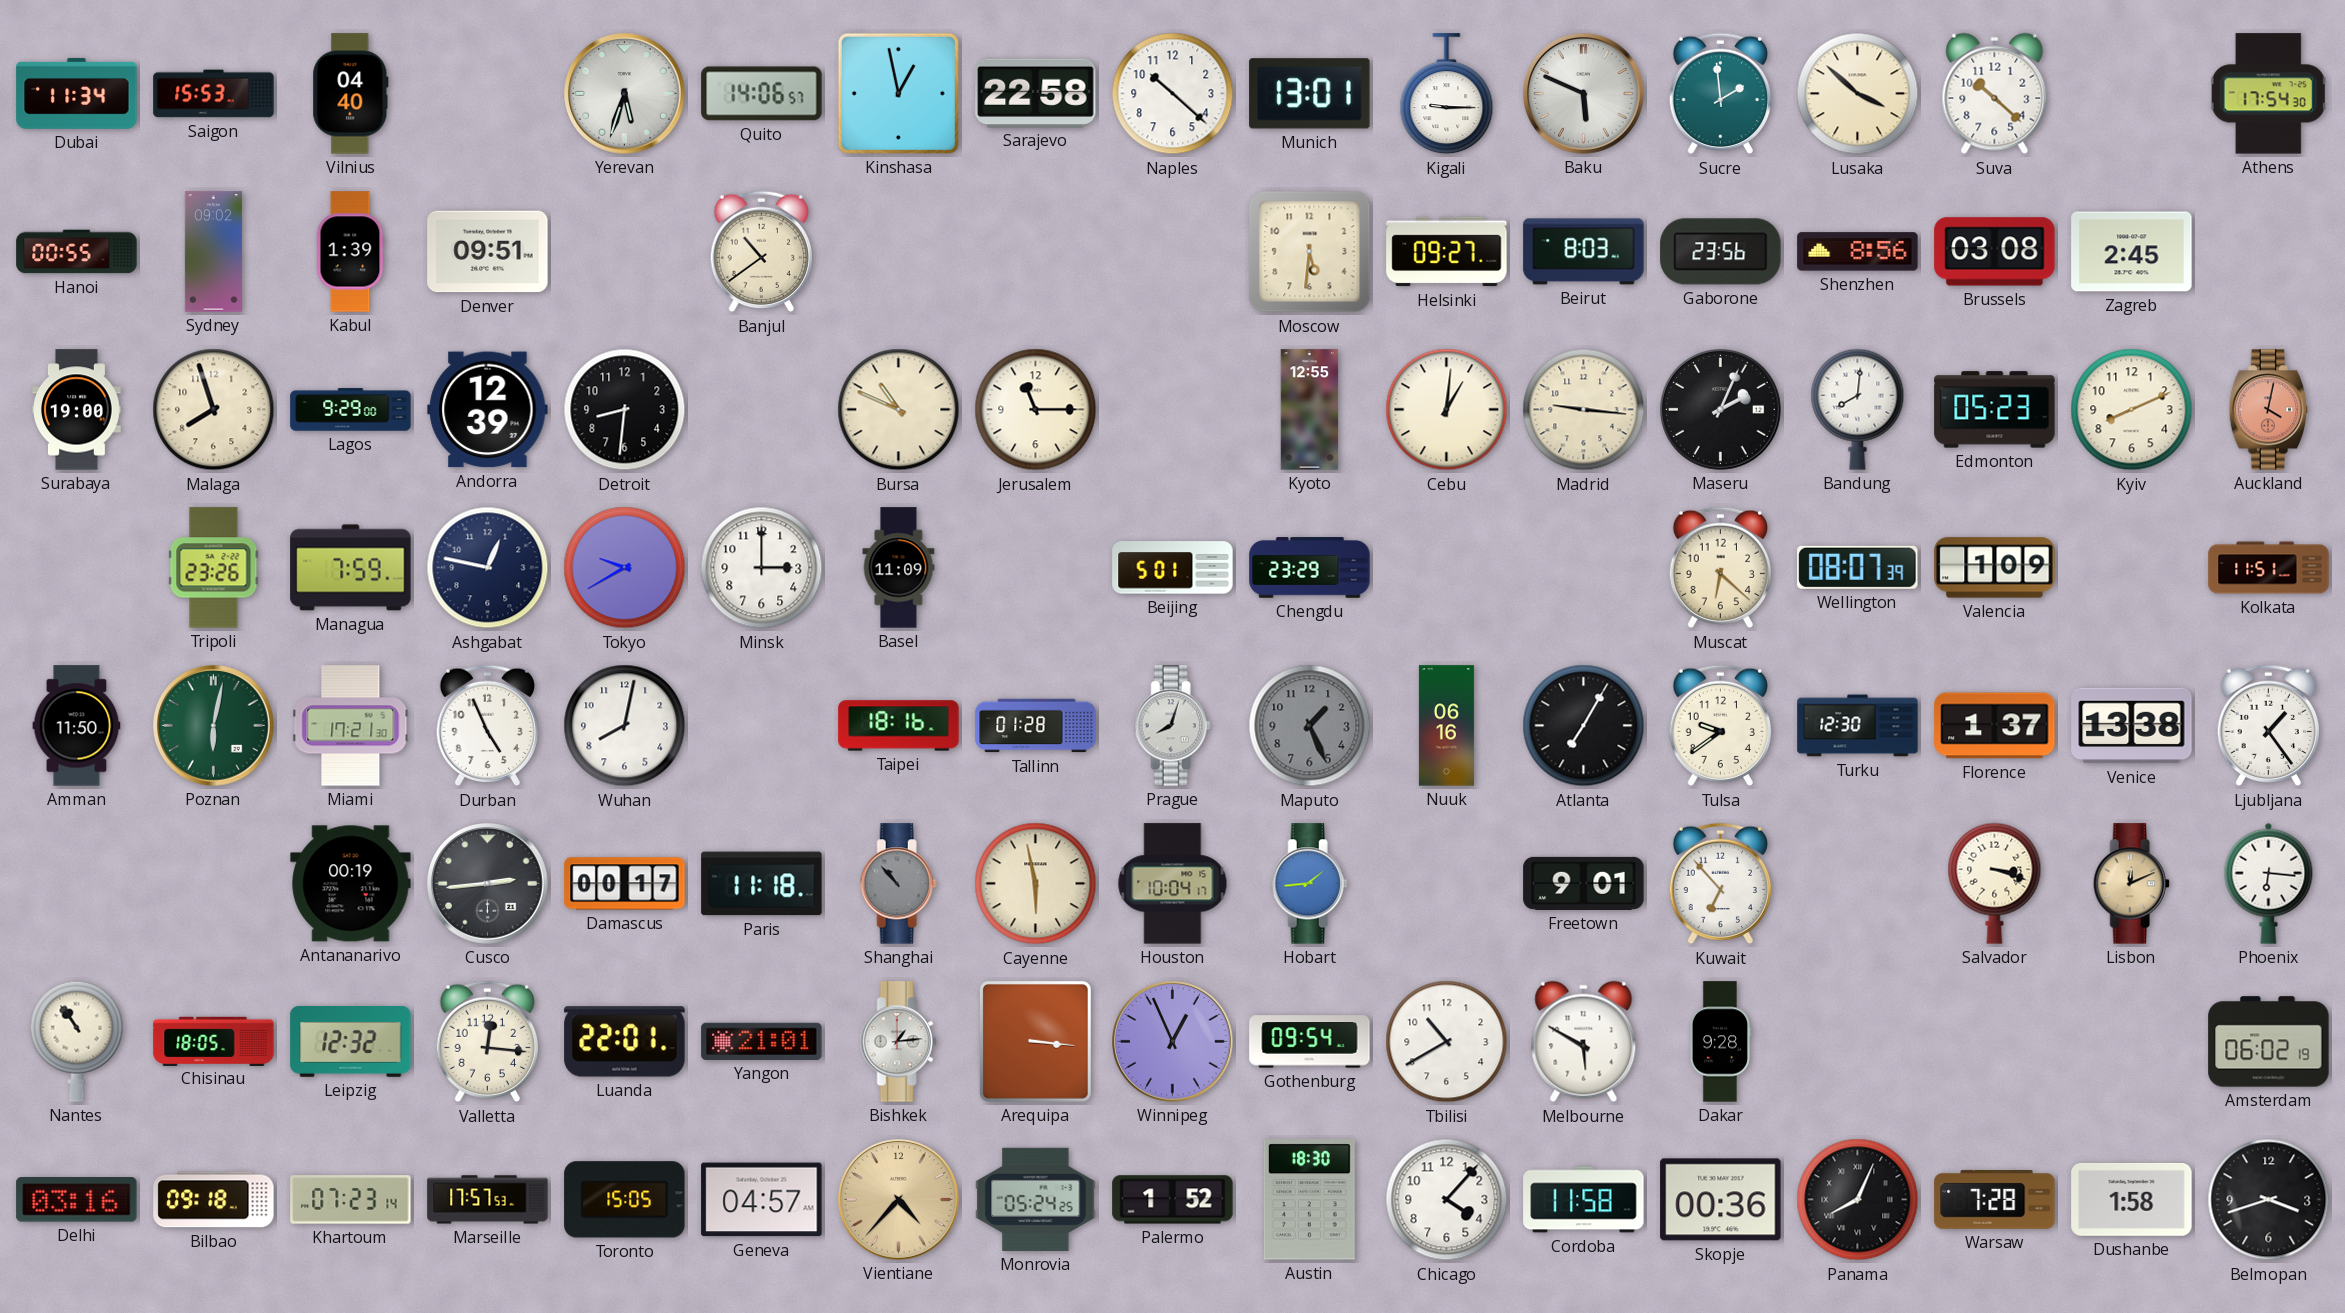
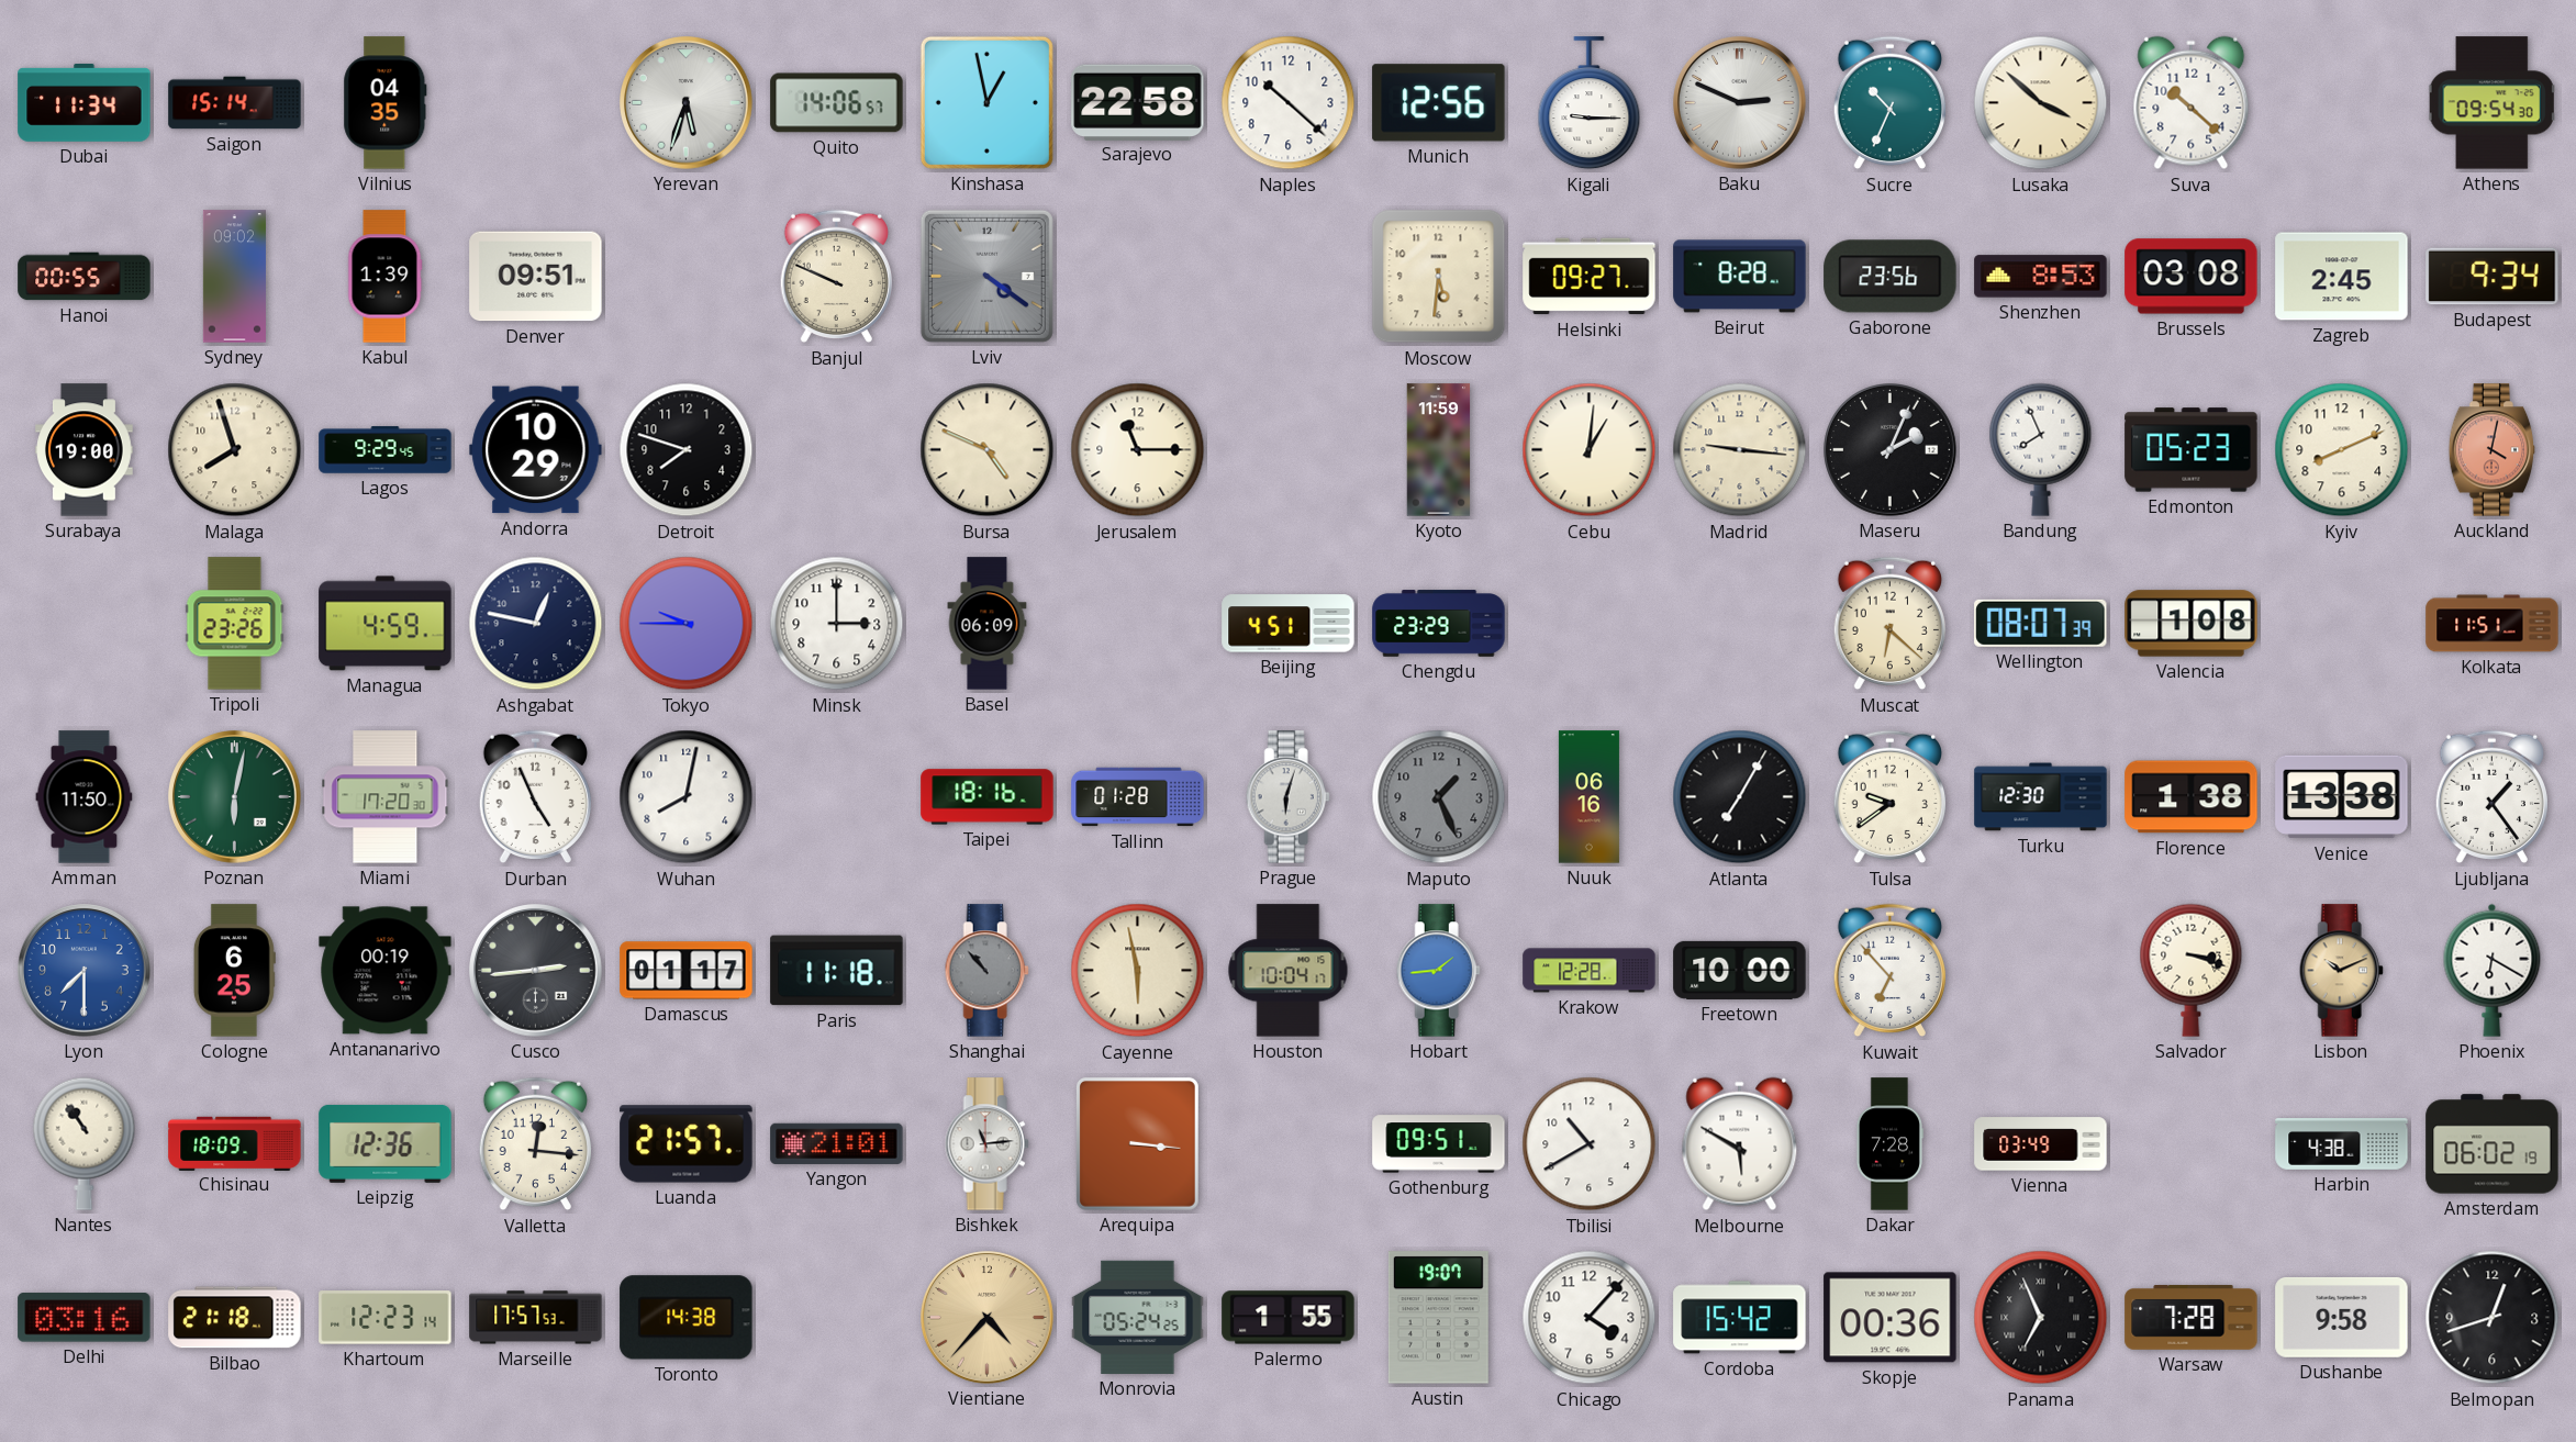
Saigon: 15:53 -> 15:14 (235, 103)
Vilnius: 04:40 -> 04:35 (386, 103)
Munich: 13:01 -> 12:56 (1439, 103)
Baku: 5:49 -> 2:49 (1740, 103)
Sucre: 1:59 -> 10:34 (1889, 103)
Athens: 17:54 -> 09:54 (2493, 103)
Banjul: 10:39 -> 9:49 (836, 277)
Lviv: none -> 4:21 (986, 276)
Beirut: 8:03 -> 8:28 (1740, 277)
Shenzhen: 8:56 -> 8:53 (2041, 277)
Budapest: none -> 9:34 (2493, 277)
Lagos: 9:29:00 -> 9:29:45 (386, 450)
Andorra: 12:39 -> 10:29 (536, 450)
Detroit: 8:31 -> 7:48 (687, 450)
Bursa: 10:49 -> 4:49 (988, 450)
Kyoto: 12:55 -> 11:59 (1439, 450)
Bandung: 8:01 -> 7:56 (2041, 449)
Managua: 7:59 -> 4:59 (386, 624)
Tokyo: 9:40 -> 9:45 (687, 624)
Basel: 11:09 -> 06:09 (988, 624)
Beijing: 5:01 -> 4:51 (1289, 624)
Valencia: 1:09 -> 1:08 (2192, 624)
Miami: 17:21 -> 17:20 (386, 797)
Prague: 8:03 -> 6:03 (1287, 797)
Florence: 1:37 -> 1:38 (2192, 797)
Lyon: none -> 7:30 (85, 971)
Cologne: none -> 6:25 (234, 971)
Damascus: 00:17 -> 01:17 (687, 971)
Krakow: none -> 12:28 (1590, 971)
Freetown: 9:01 -> 10:00 (1740, 970)
Lisbon: 12:11 -> 10:11 (2341, 971)
Phoenix: 6:16 -> 6:20 (2493, 970)
Chisinau: 18:05 -> 18:09 (235, 1143)
Leipzig: 12:32 -> 12:36 (386, 1143)
Luanda: 22:01 -> 21:57 (687, 1144)
Bishkek: 1:14 -> 11:14 (986, 1144)
Winnipeg: 12:56 -> none (1173, 1042)
Gothenburg: 09:54 -> 09:51 (1439, 1144)
Dakar: 9:28 -> 7:28 (1889, 1144)
Vienna: none -> 03:49 (2041, 1144)
Harbin: none -> 4:38 (2342, 1144)
Bilbao: 09:18 -> 21:18 (235, 1318)
Khartoum: 07:23 -> 12:23 (386, 1318)
Toronto: 15:05 -> 14:38 (687, 1318)
Geneva: 04:57 -> none (762, 1200)
Palermo: 1:52 -> 1:55 (1289, 1318)
Austin: 18:30 -> 19:07 (1438, 1318)
Cordoba: 11:58 -> 15:42 (1740, 1318)
Panama: 8:04 -> 6:56 (2041, 1318)
Dushanbe: 1:58 -> 9:58 (2342, 1317)
Belmopan: 3:42 -> 12:42 (2493, 1318)
